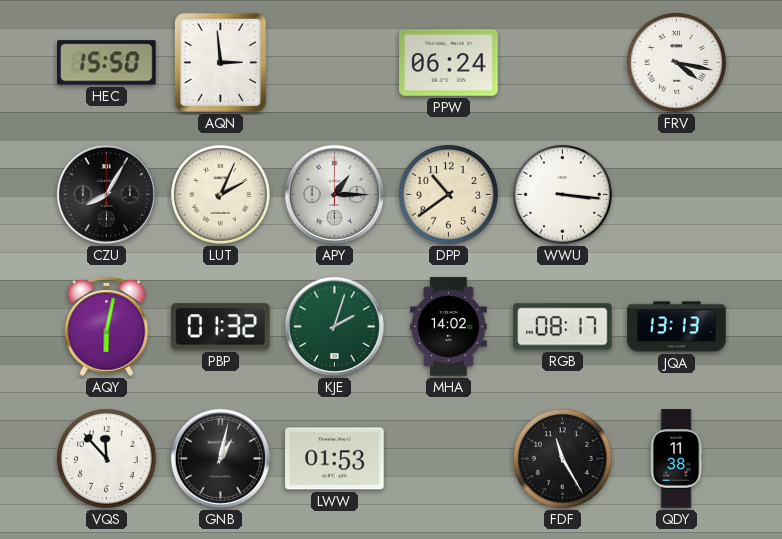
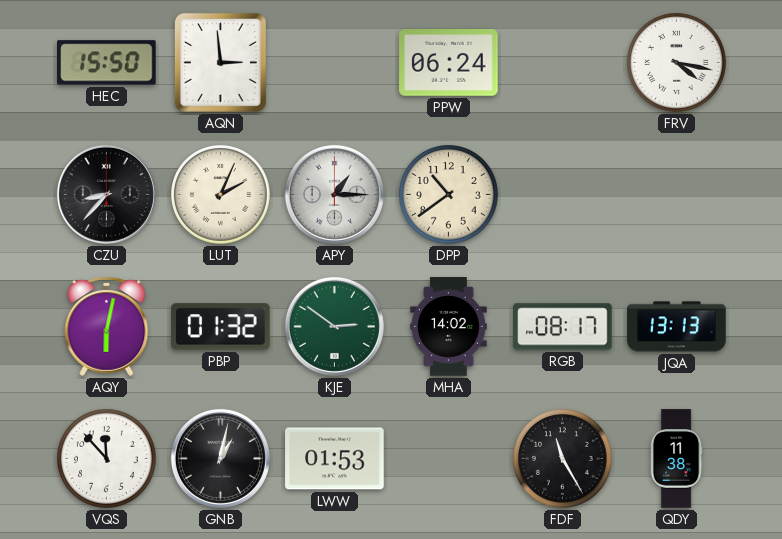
CZU: 8:05 -> 8:37 (106, 194)
WWU: 3:16 -> none (563, 195)
KJE: 2:03 -> 2:51 (334, 326)
